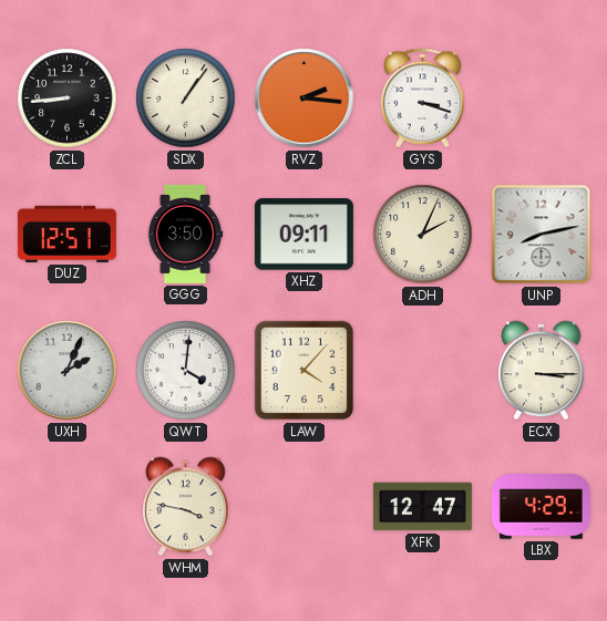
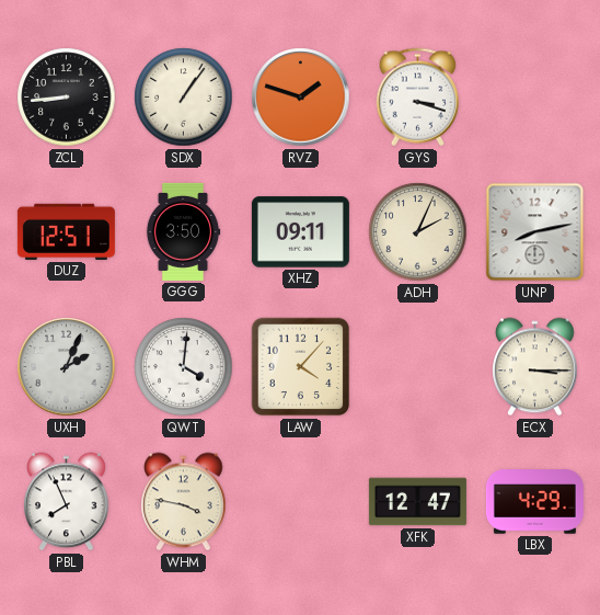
RVZ: 2:16 -> 1:48 (301, 98)
PBL: none -> 7:56 (67, 502)
